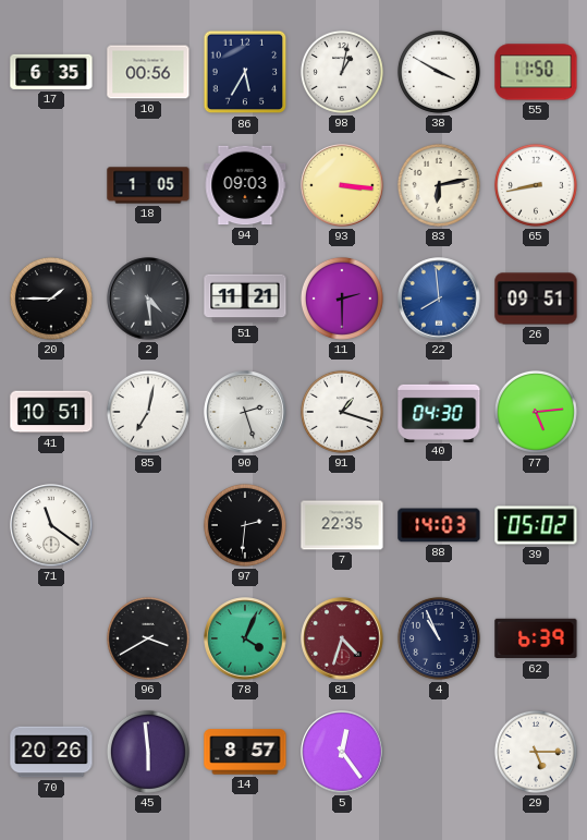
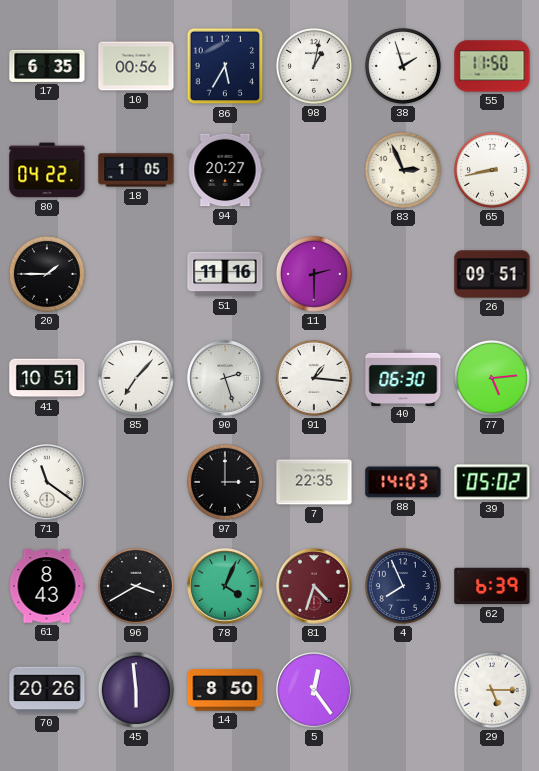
38: 3:50 -> 1:57 (403, 66)
80: none -> 04:22 (47, 170)
94: 09:03 -> 20:27 (225, 170)
93: 3:16 -> none (342, 185)
83: 6:13 -> 2:56 (403, 170)
2: 4:29 -> none (148, 299)
51: 11:21 -> 11:16 (225, 274)
22: 7:59 -> none (439, 299)
85: 7:02 -> 7:07 (136, 378)
91: 1:18 -> 1:16 (314, 378)
40: 04:30 -> 06:30 (403, 377)
97: 2:31 -> 3:00 (225, 482)
61: none -> 8:43 (47, 586)
4: 10:56 -> 7:56 (403, 586)
14: 8:57 -> 8:50 (225, 690)
